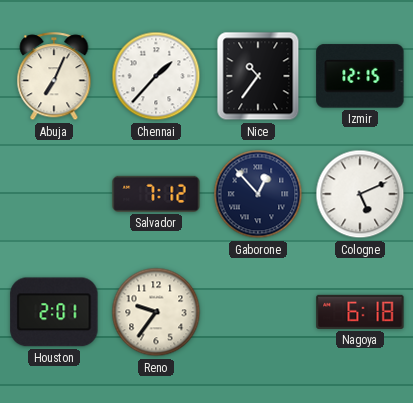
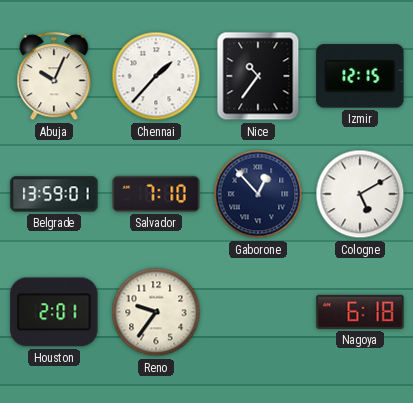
Abuja: 7:04 -> 10:04 (54, 77)
Belgrade: none -> 13:59 (54, 194)
Salvador: 7:12 -> 7:10 (156, 194)
Cologne: 5:11 -> 5:10 (360, 194)
